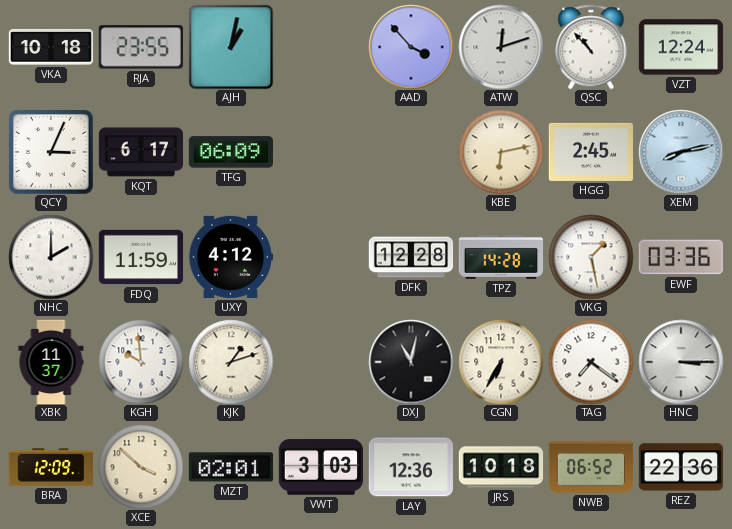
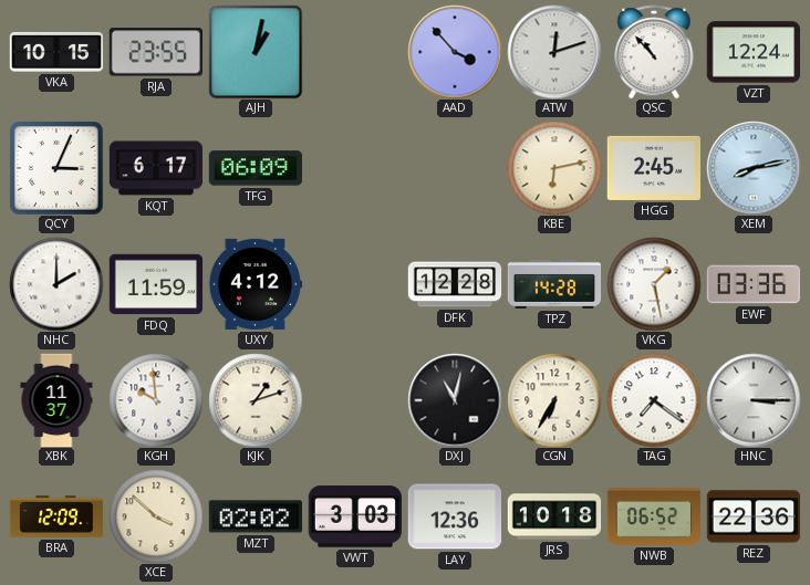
VKA: 10:18 -> 10:15 (56, 52)
MZT: 02:01 -> 02:02 (255, 516)
